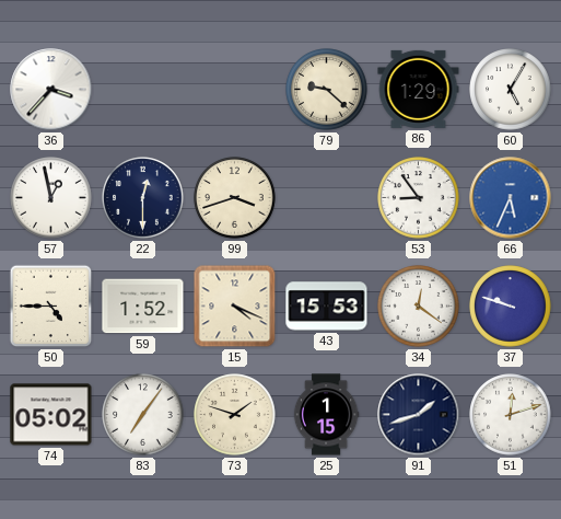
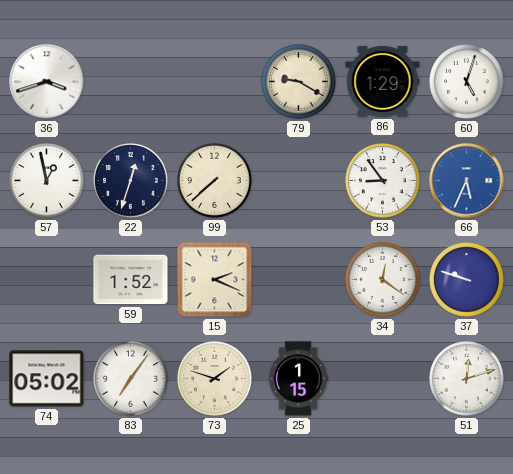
36: 3:37 -> 3:42 (47, 82)
79: 9:22 -> 9:20 (299, 82)
60: 5:05 -> 5:03 (467, 82)
22: 12:30 -> 12:33 (131, 181)
99: 3:42 -> 7:38 (215, 181)
50: 4:45 -> none (51, 307)
15: 4:19 -> 2:19 (215, 280)
43: 15:53 -> none (327, 307)
91: 1:42 -> none (419, 415)
